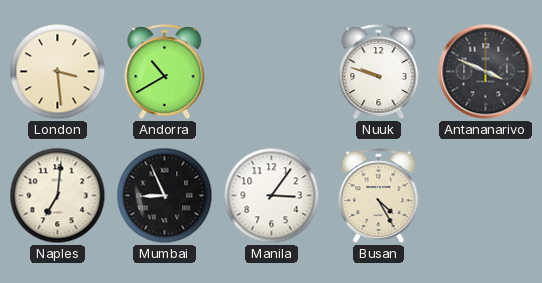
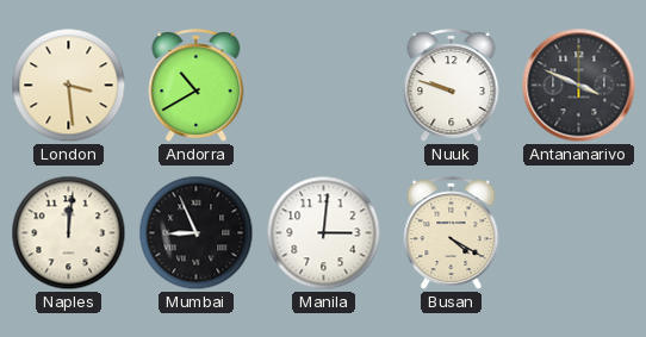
Naples: 7:01 -> 12:01 (69, 233)
Manila: 3:06 -> 3:01 (324, 233)
Busan: 4:25 -> 4:20 (452, 233)
